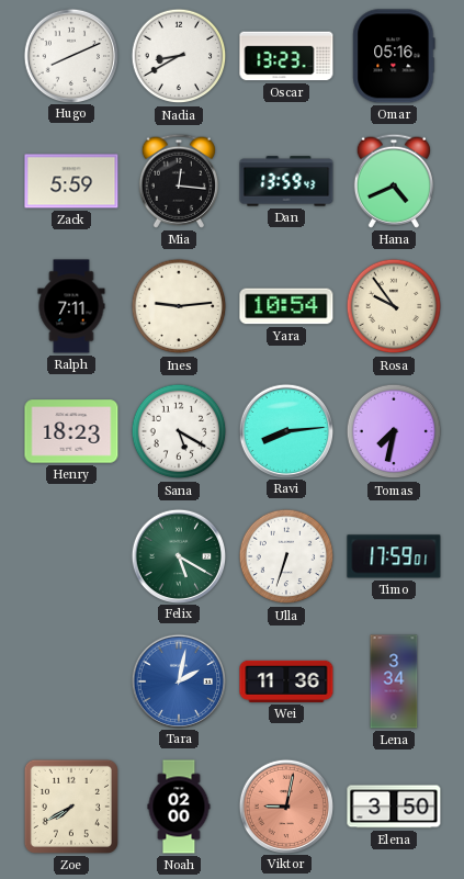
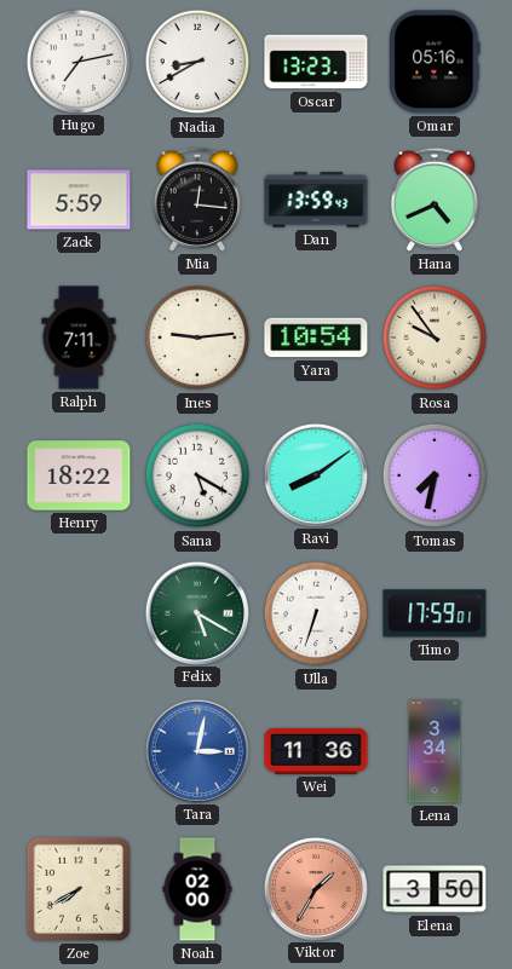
Hugo: 8:11 -> 7:13 (77, 60)
Henry: 18:23 -> 18:22 (79, 475)
Ravi: 8:14 -> 8:09 (315, 474)
Tara: 2:02 -> 3:02 (196, 750)
Viktor: 9:02 -> 1:35 (315, 888)
